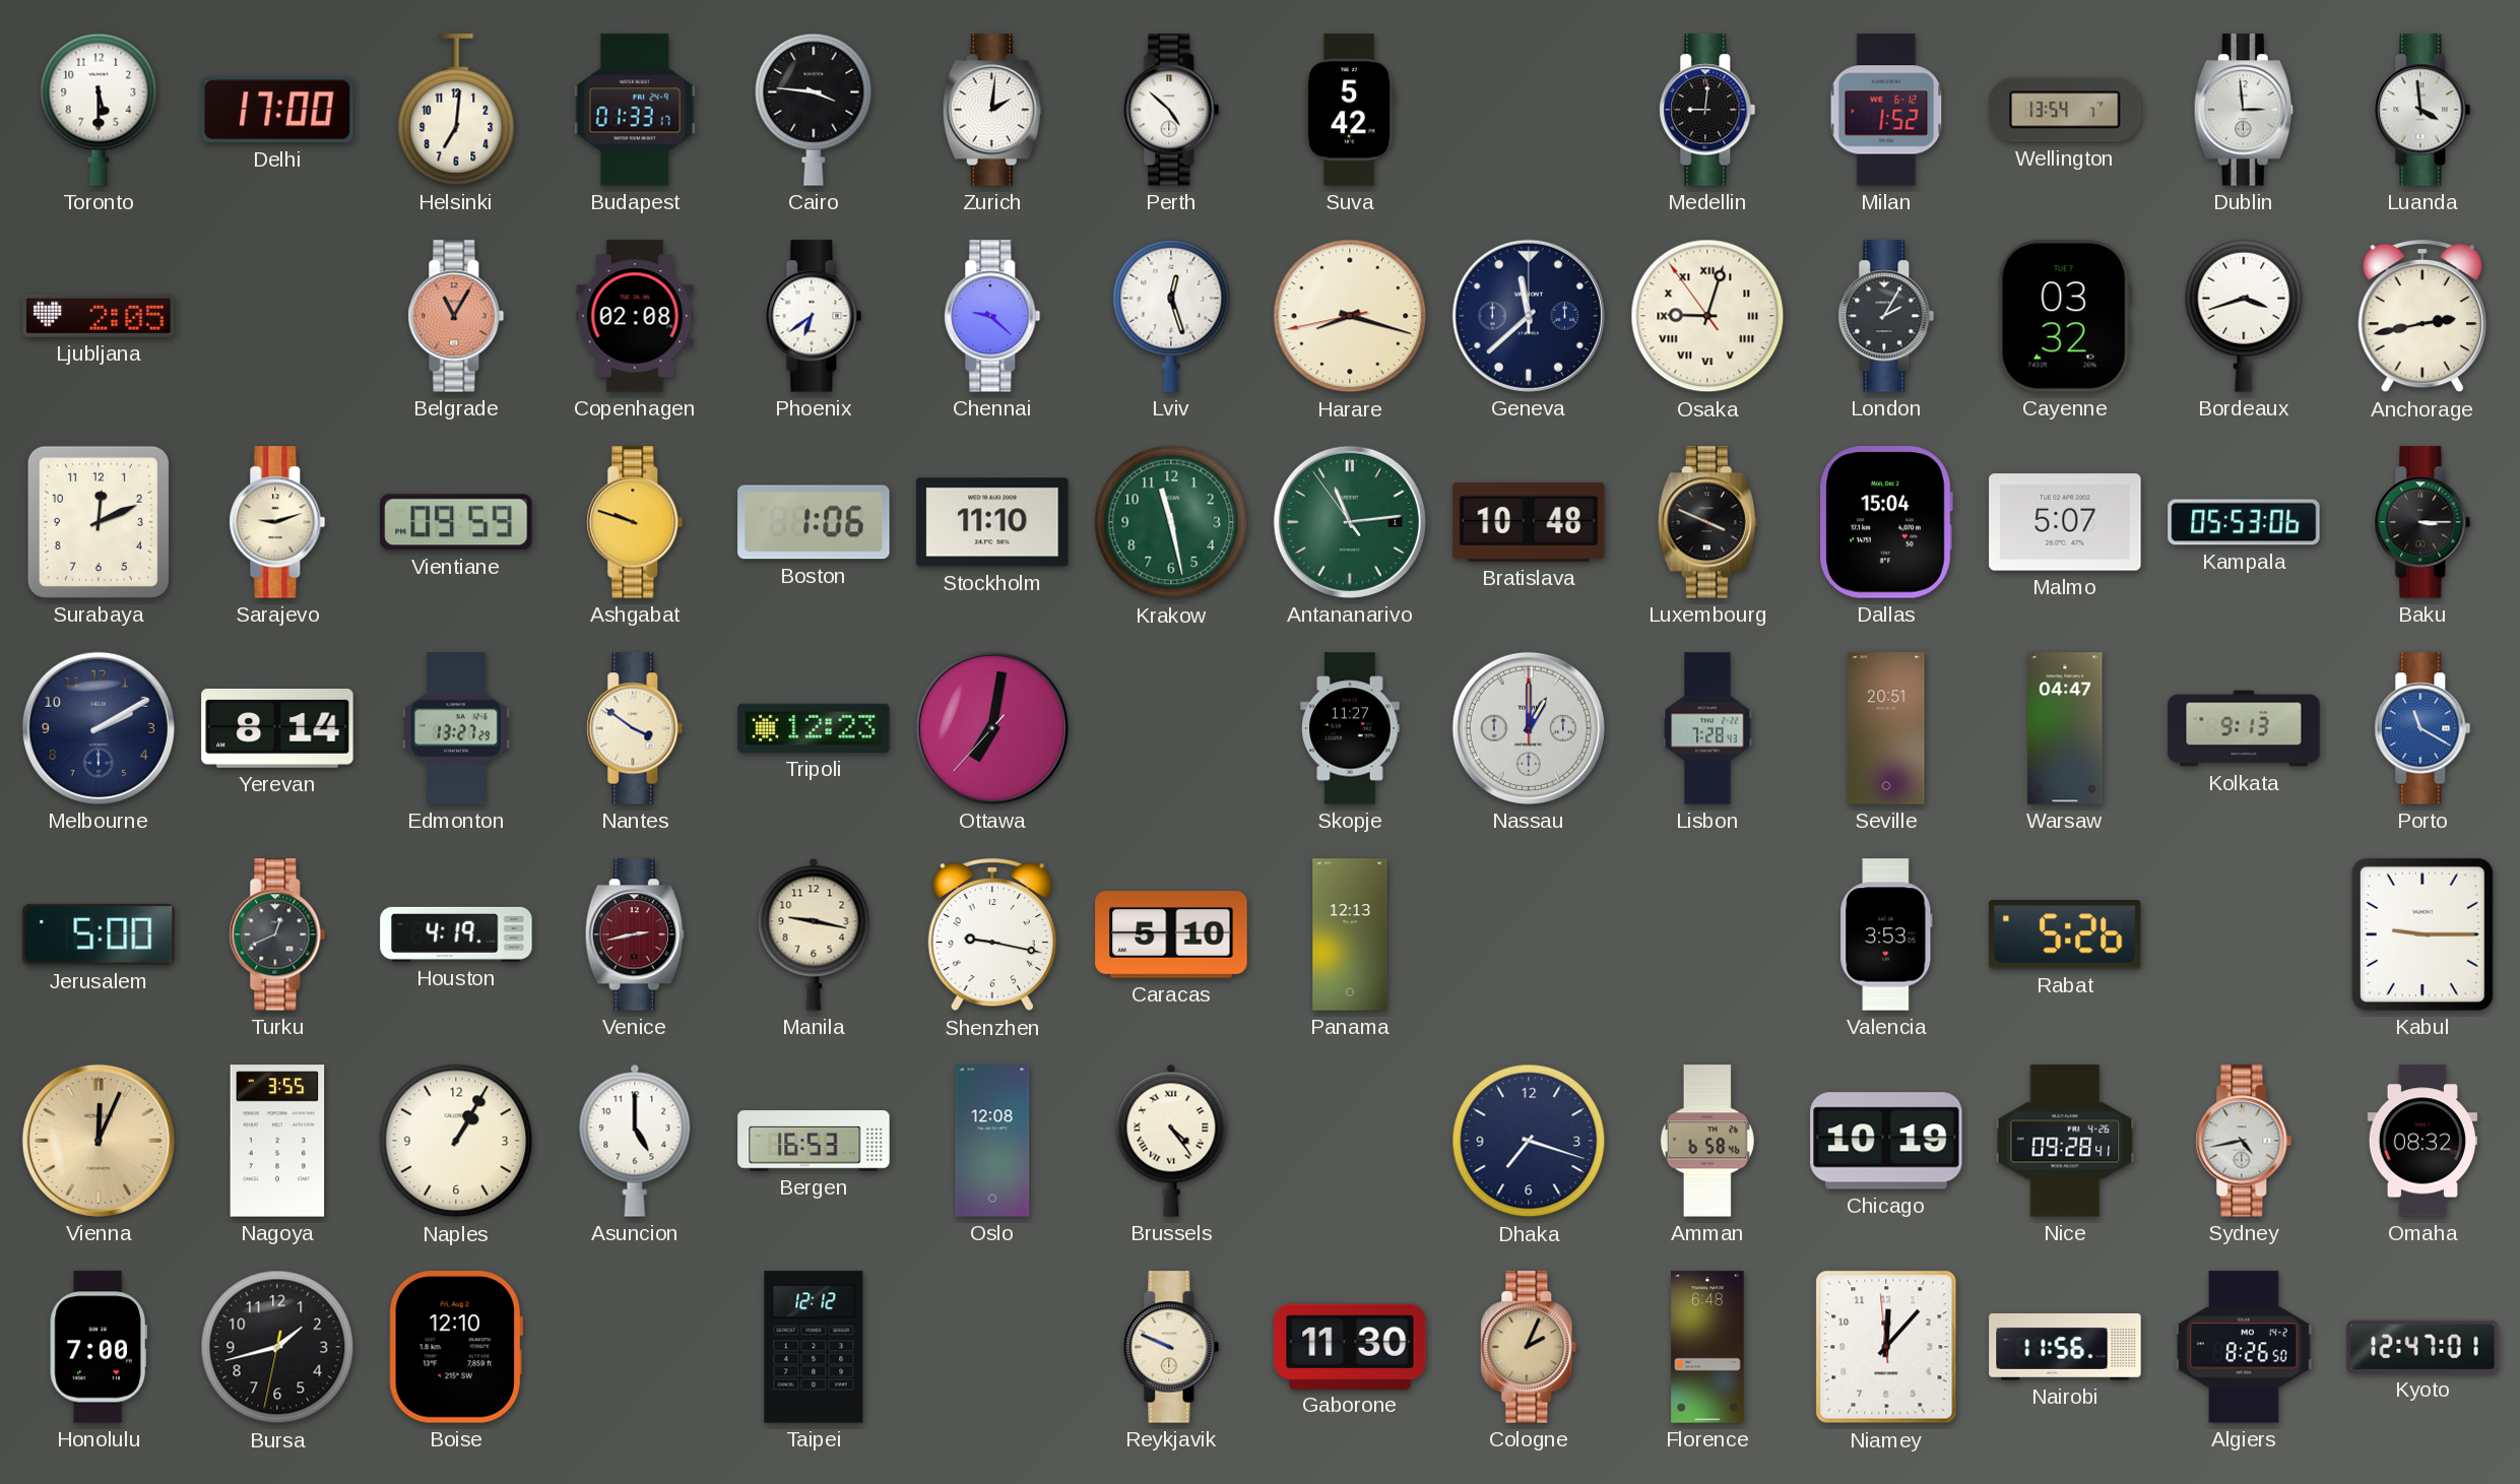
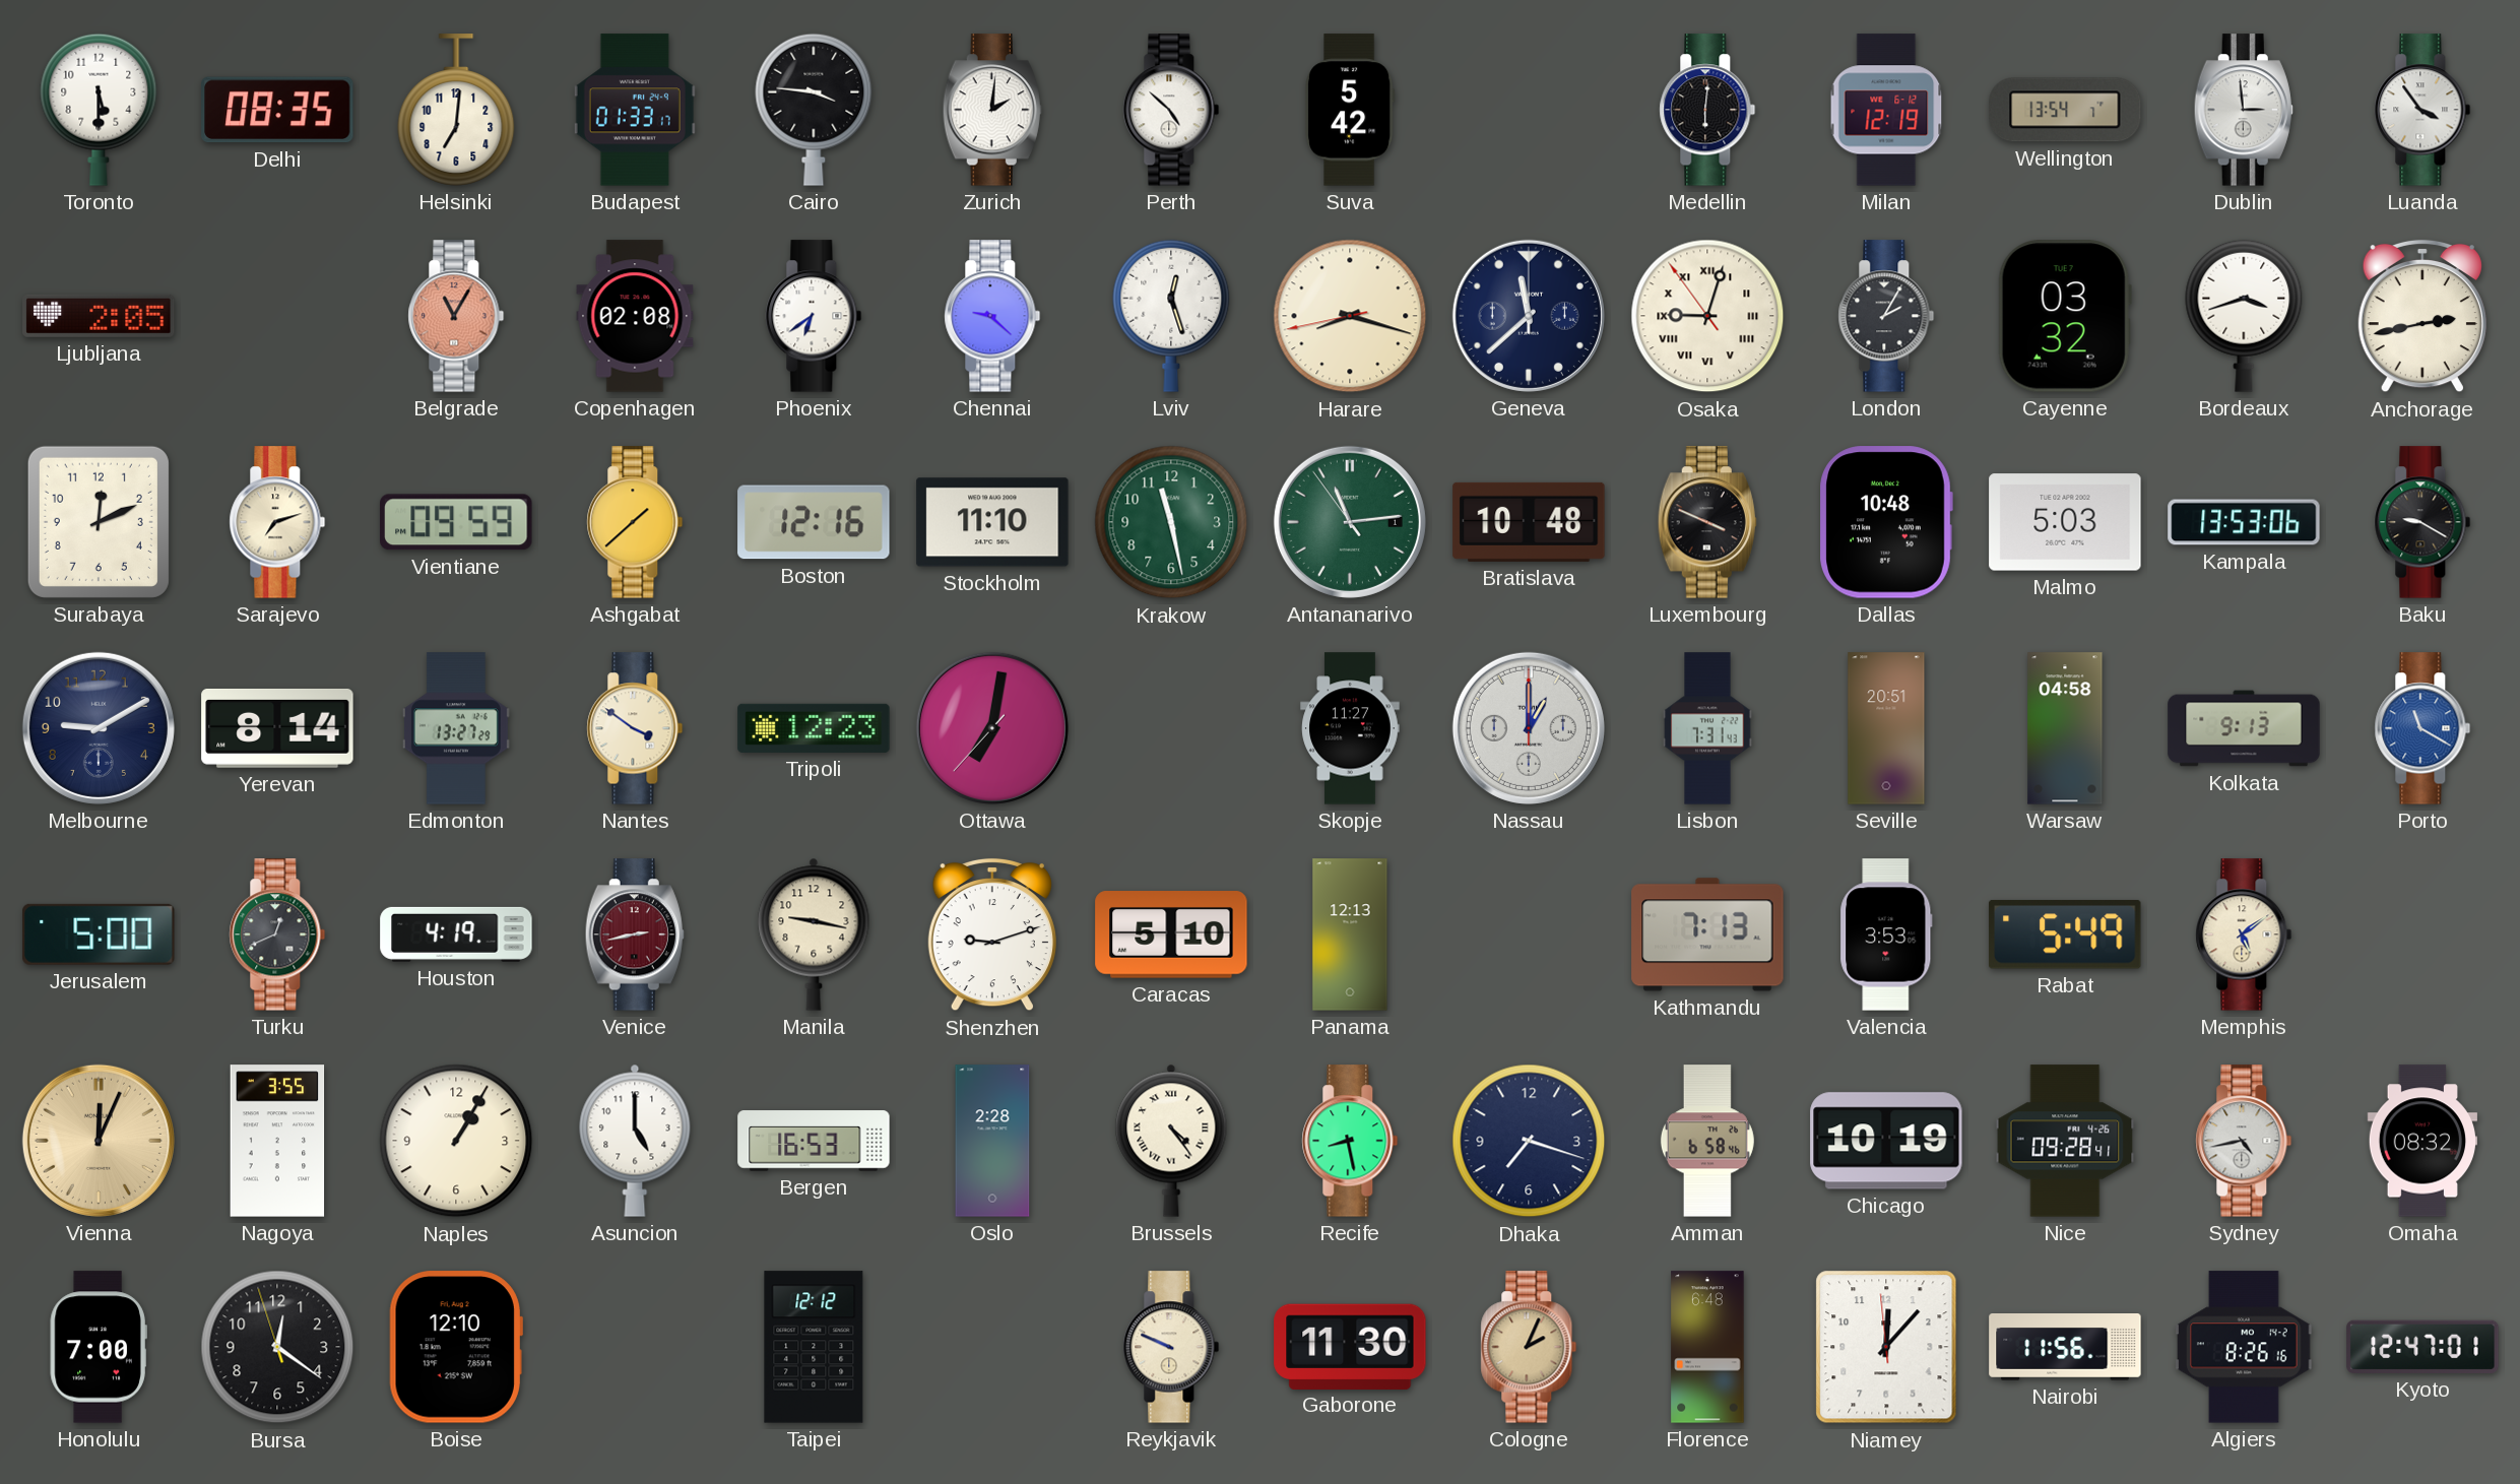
Delhi: 17:00 -> 08:35 (277, 110)
Medellin: 9:01 -> 6:01 (1707, 110)
Milan: 1:52 -> 12:19 (1886, 110)
Luanda: 3:59 -> 3:54 (2422, 110)
Sarajevo: 9:12 -> 7:12 (277, 522)
Ashgabat: 9:48 -> 1:38 (635, 522)
Boston: 1:06 -> 12:16 (814, 522)
Dallas: 15:04 -> 10:48 (1886, 522)
Malmo: 5:07 -> 5:03 (2065, 522)
Kampala: 05:53 -> 13:53 (2244, 522)
Baku: 3:15 -> 9:20 (2422, 522)
Melbourne: 2:10 -> 9:10 (99, 728)
Lisbon: 7:28 -> 7:31 (1707, 728)
Warsaw: 04:47 -> 04:58 (2065, 728)
Shenzhen: 9:17 -> 9:12 (992, 934)
Kathmandu: none -> 7:13 (1707, 934)
Rabat: 5:26 -> 5:49 (2065, 934)
Memphis: none -> 5:09 (2244, 934)
Kabul: 9:15 -> none (2422, 934)
Oslo: 12:08 -> 2:28 (992, 1141)
Recife: none -> 8:28 (1350, 1141)
Bursa: 1:42 -> 12:20 (277, 1347)
Algiers: 8:26:50 -> 8:26:16 (2245, 1347)
